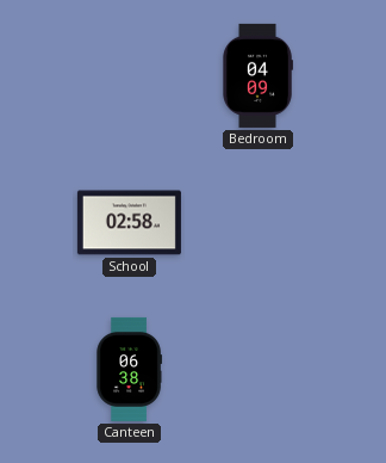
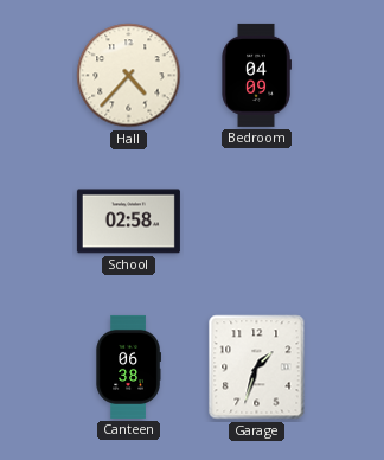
Hall: none -> 4:37 (129, 76)
Garage: none -> 1:33 (257, 368)
